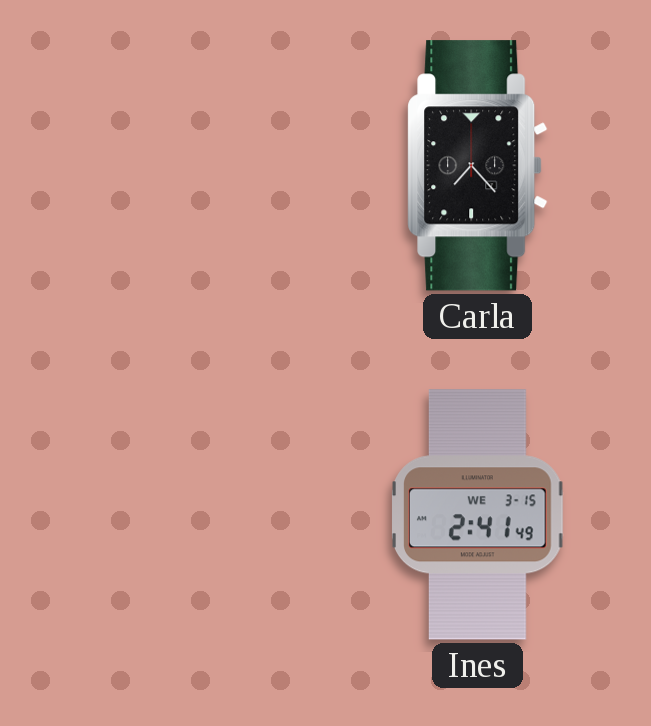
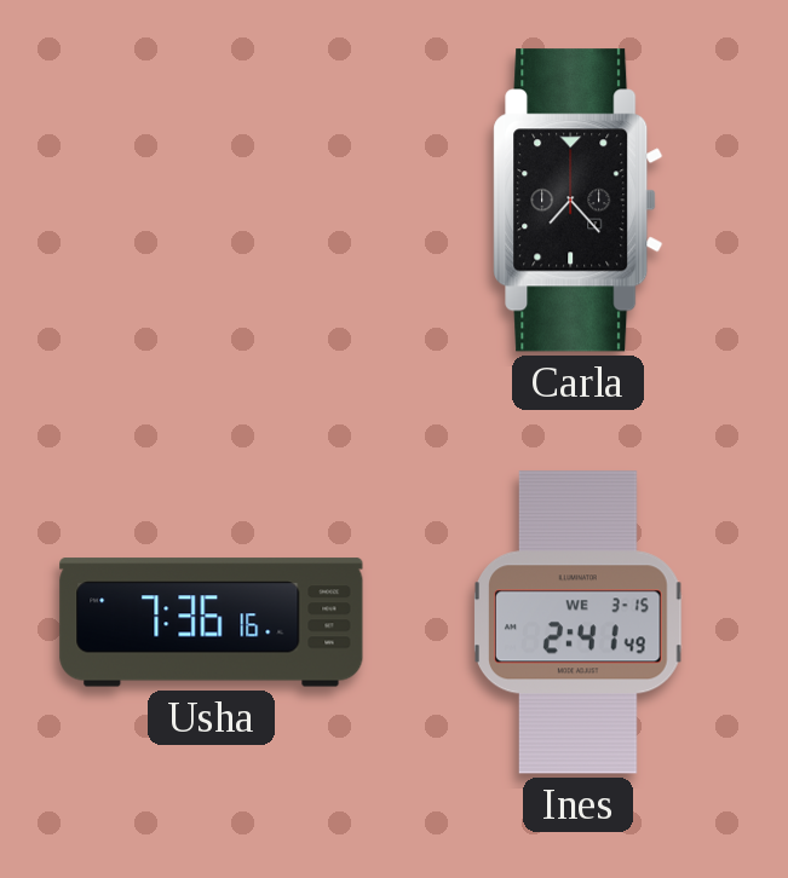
Usha: none -> 7:36 (212, 623)
